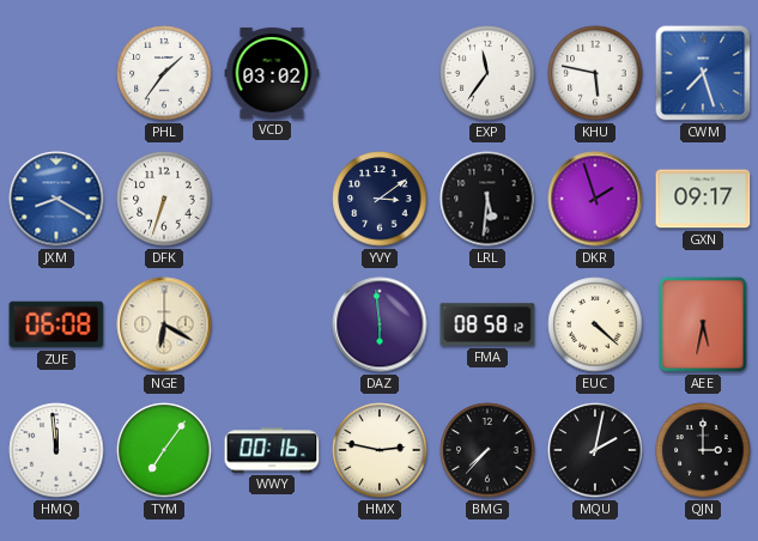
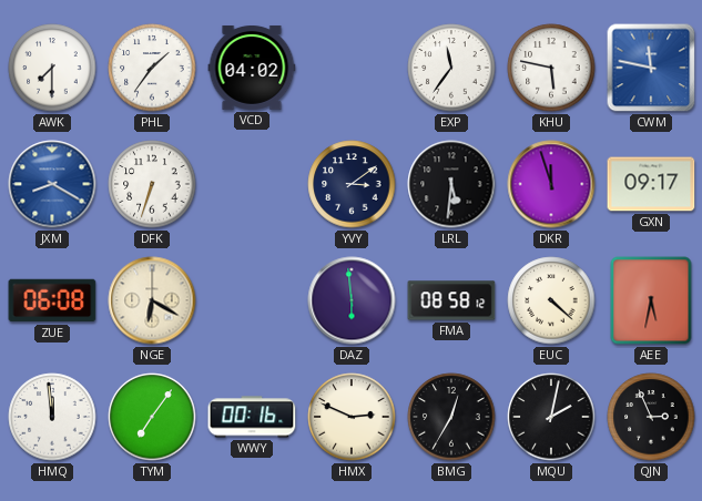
AWK: none -> 7:30 (52, 68)
VCD: 03:02 -> 04:02 (252, 68)
CWM: 7:27 -> 11:47 (651, 68)
DKR: 1:57 -> 11:57 (551, 184)
HMX: 2:47 -> 2:49 (352, 417)
BMG: 7:37 -> 12:35 (451, 417)
QJN: 3:00 -> 2:56 (651, 417)
